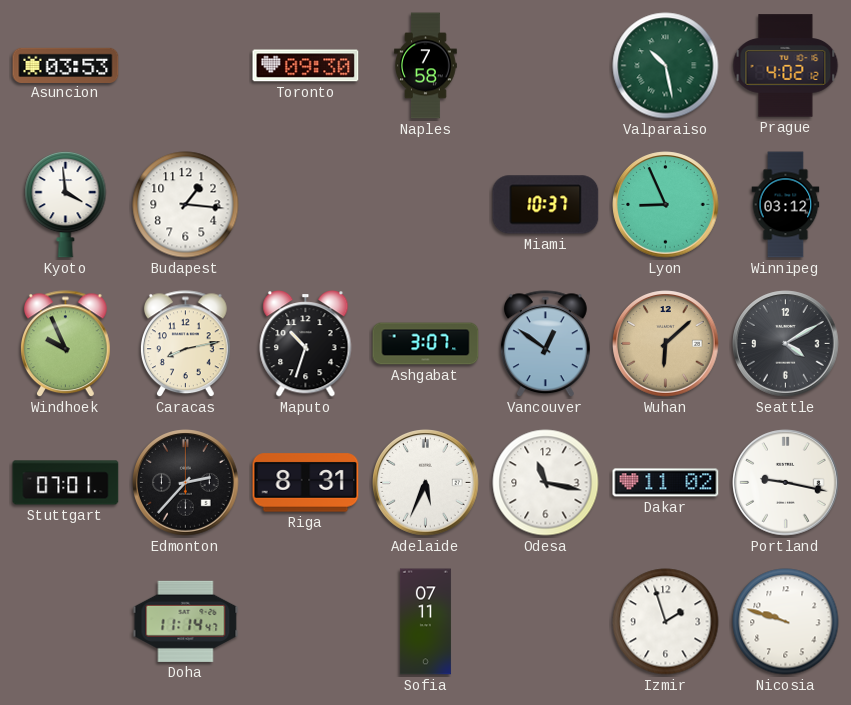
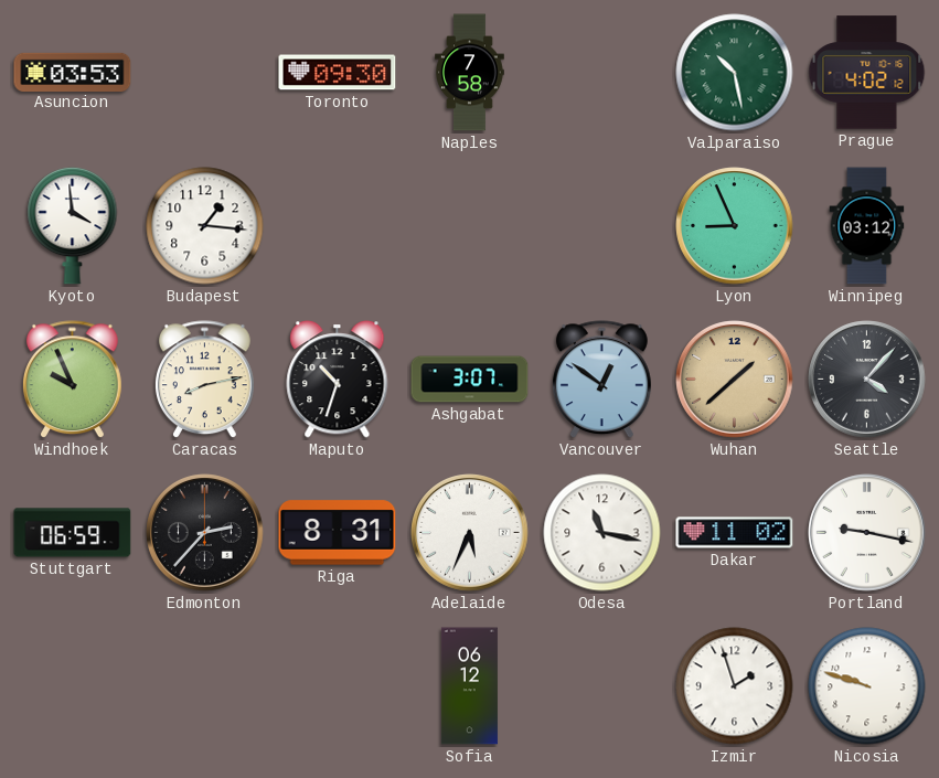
Miami: 10:37 -> none (546, 205)
Wuhan: 6:08 -> 1:38 (735, 380)
Seattle: 4:10 -> 4:07 (867, 380)
Stuttgart: 07:01 -> 06:59 (73, 533)
Doha: 11:14 -> none (186, 621)
Sofia: 07:11 -> 06:12 (469, 686)
